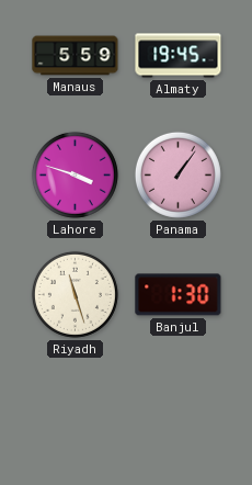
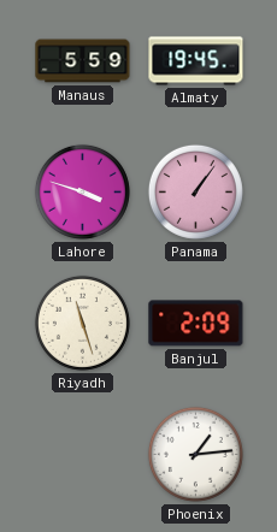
Banjul: 1:30 -> 2:09 (196, 324)
Phoenix: none -> 1:14 (195, 454)
